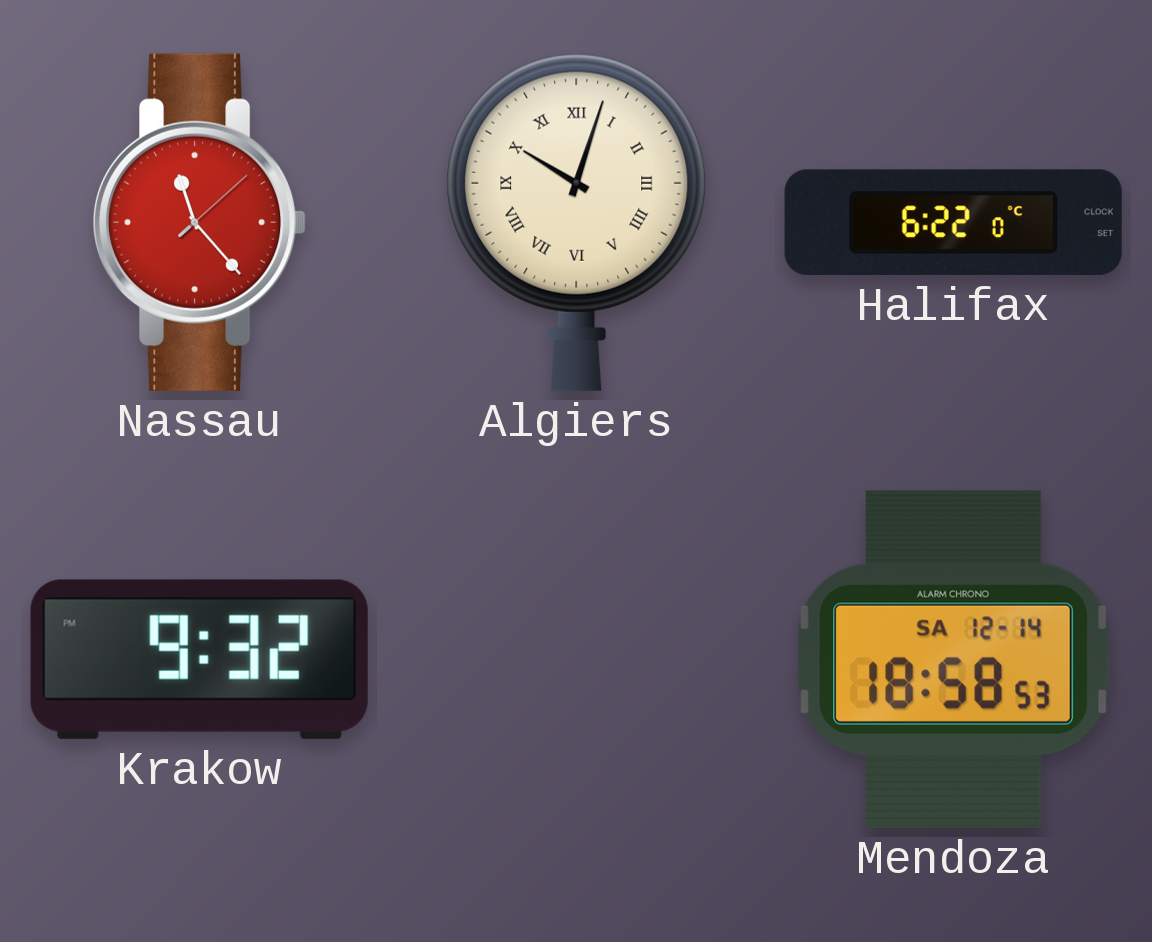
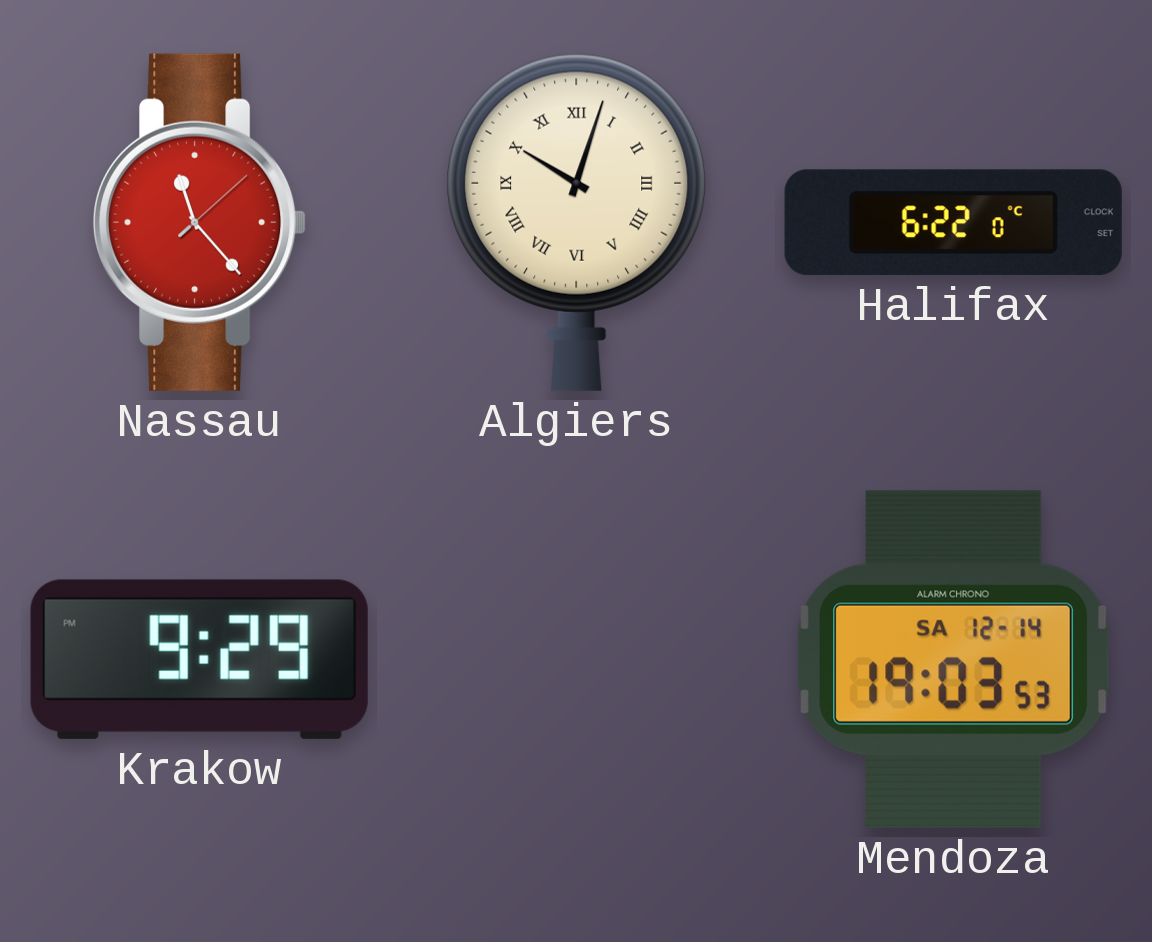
Krakow: 9:32 -> 9:29 (199, 659)
Mendoza: 18:58 -> 19:03 (954, 659)
